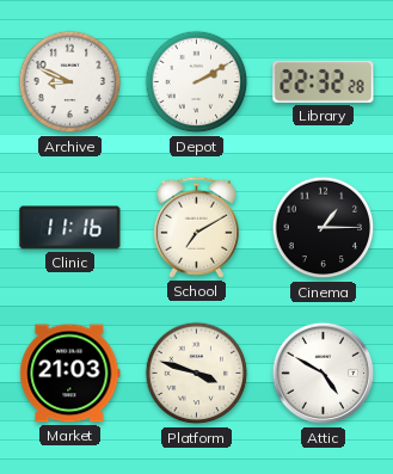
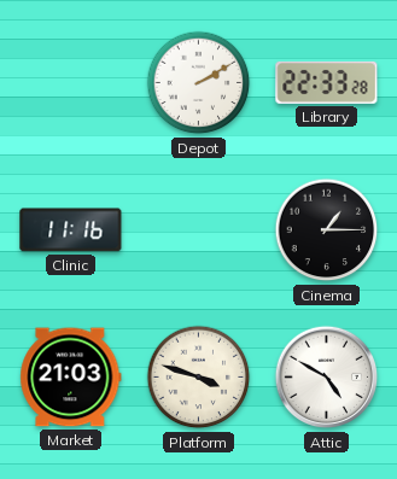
Archive: 8:49 -> none (70, 82)
Library: 22:32 -> 22:33 (327, 82)
School: 7:10 -> none (196, 227)
